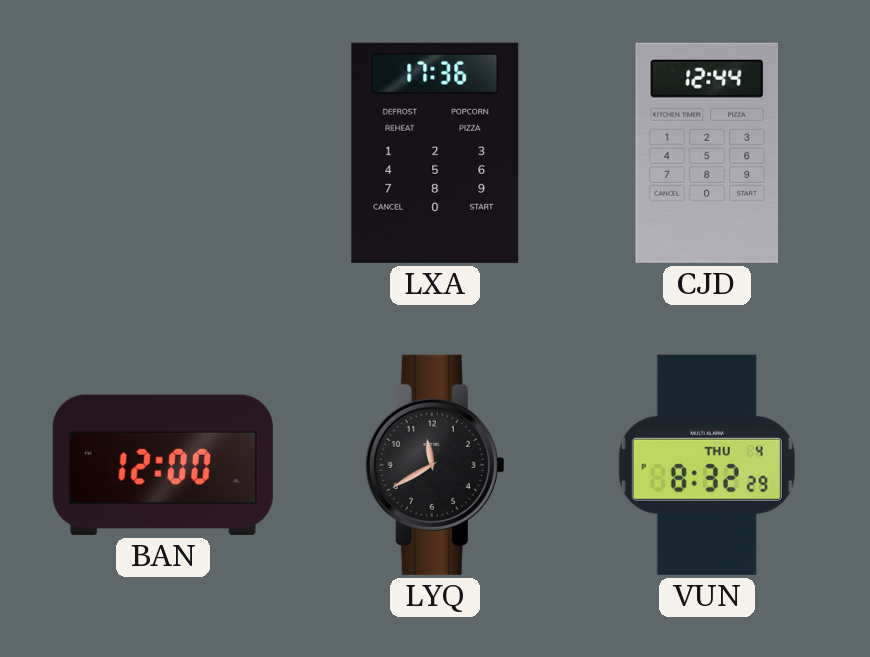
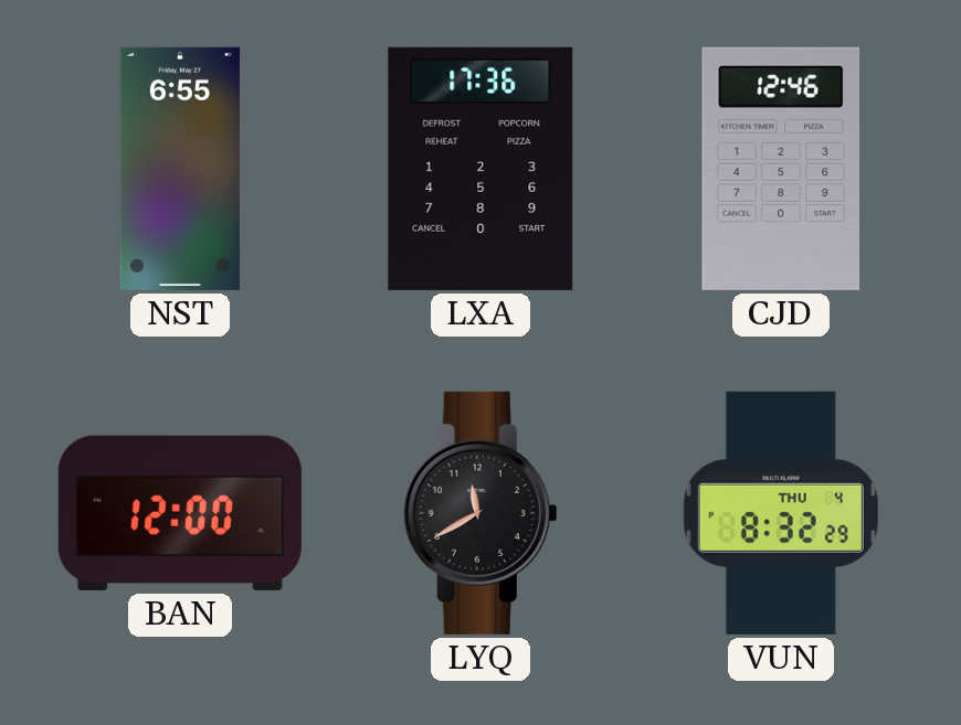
NST: none -> 6:55 (180, 169)
CJD: 12:44 -> 12:46 (780, 169)
